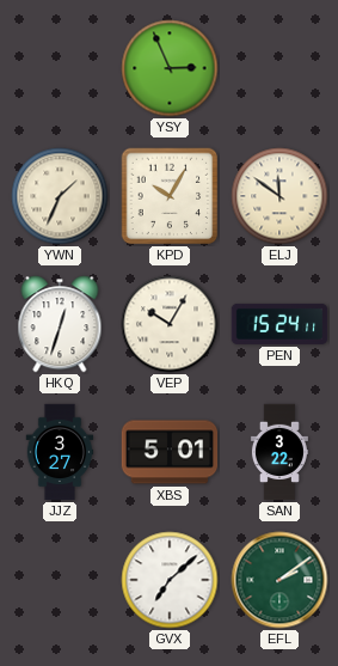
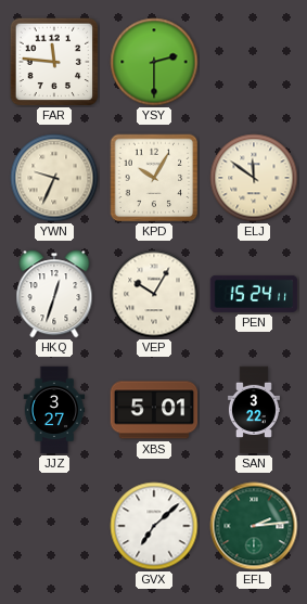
FAR: none -> 11:46 (54, 62)
YSY: 2:56 -> 2:30 (154, 62)
YWN: 1:34 -> 9:34 (54, 178)
EFL: 2:09 -> 2:14 (254, 526)
